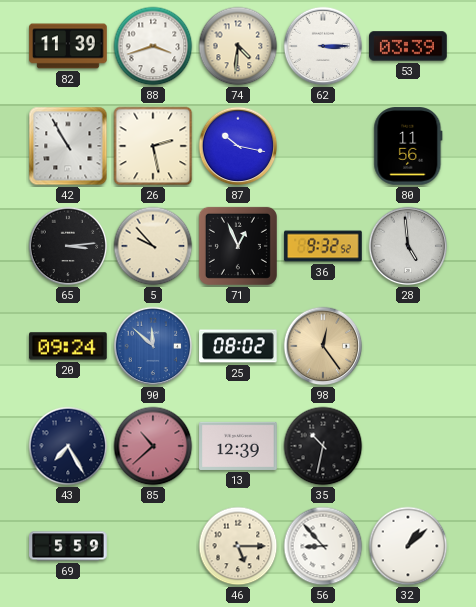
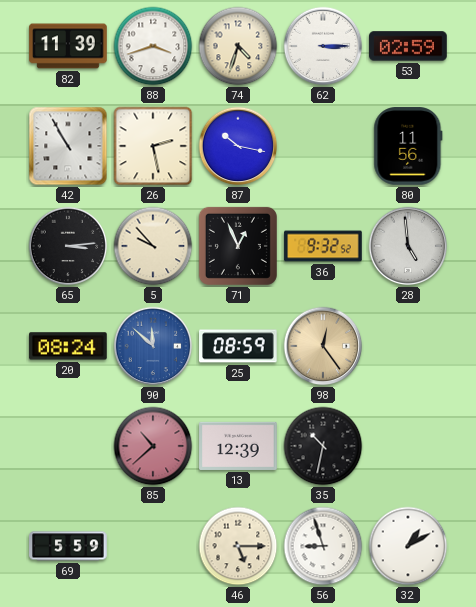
74: 4:31 -> 4:33 (238, 46)
53: 03:39 -> 02:59 (408, 46)
20: 09:24 -> 08:24 (68, 346)
25: 08:02 -> 08:59 (238, 346)
43: 7:25 -> none (68, 446)
56: 8:53 -> 8:57 (323, 546)
32: 1:08 -> 1:10 (408, 546)
